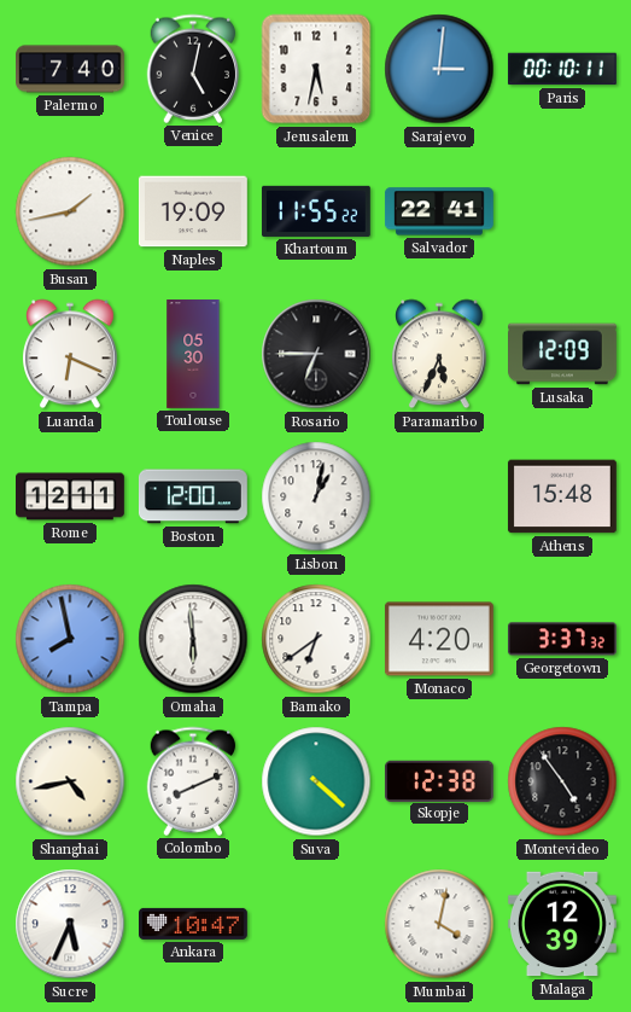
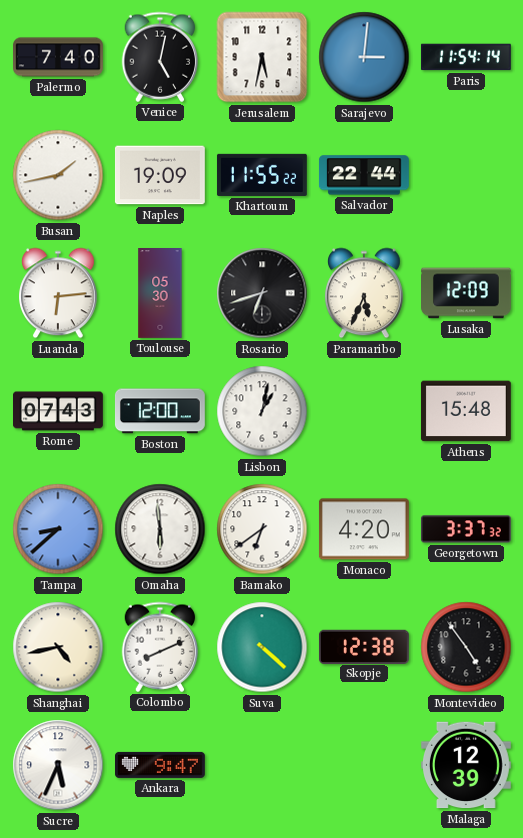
Paris: 00:10 -> 11:54 (466, 57)
Salvador: 22:41 -> 22:44 (364, 175)
Luanda: 6:19 -> 6:14 (59, 293)
Rosario: 6:45 -> 6:42 (262, 293)
Rome: 12:11 -> 07:43 (59, 411)
Tampa: 7:58 -> 8:38 (58, 529)
Ankara: 10:47 -> 9:47 (161, 765)
Mumbai: 4:02 -> none (439, 924)
